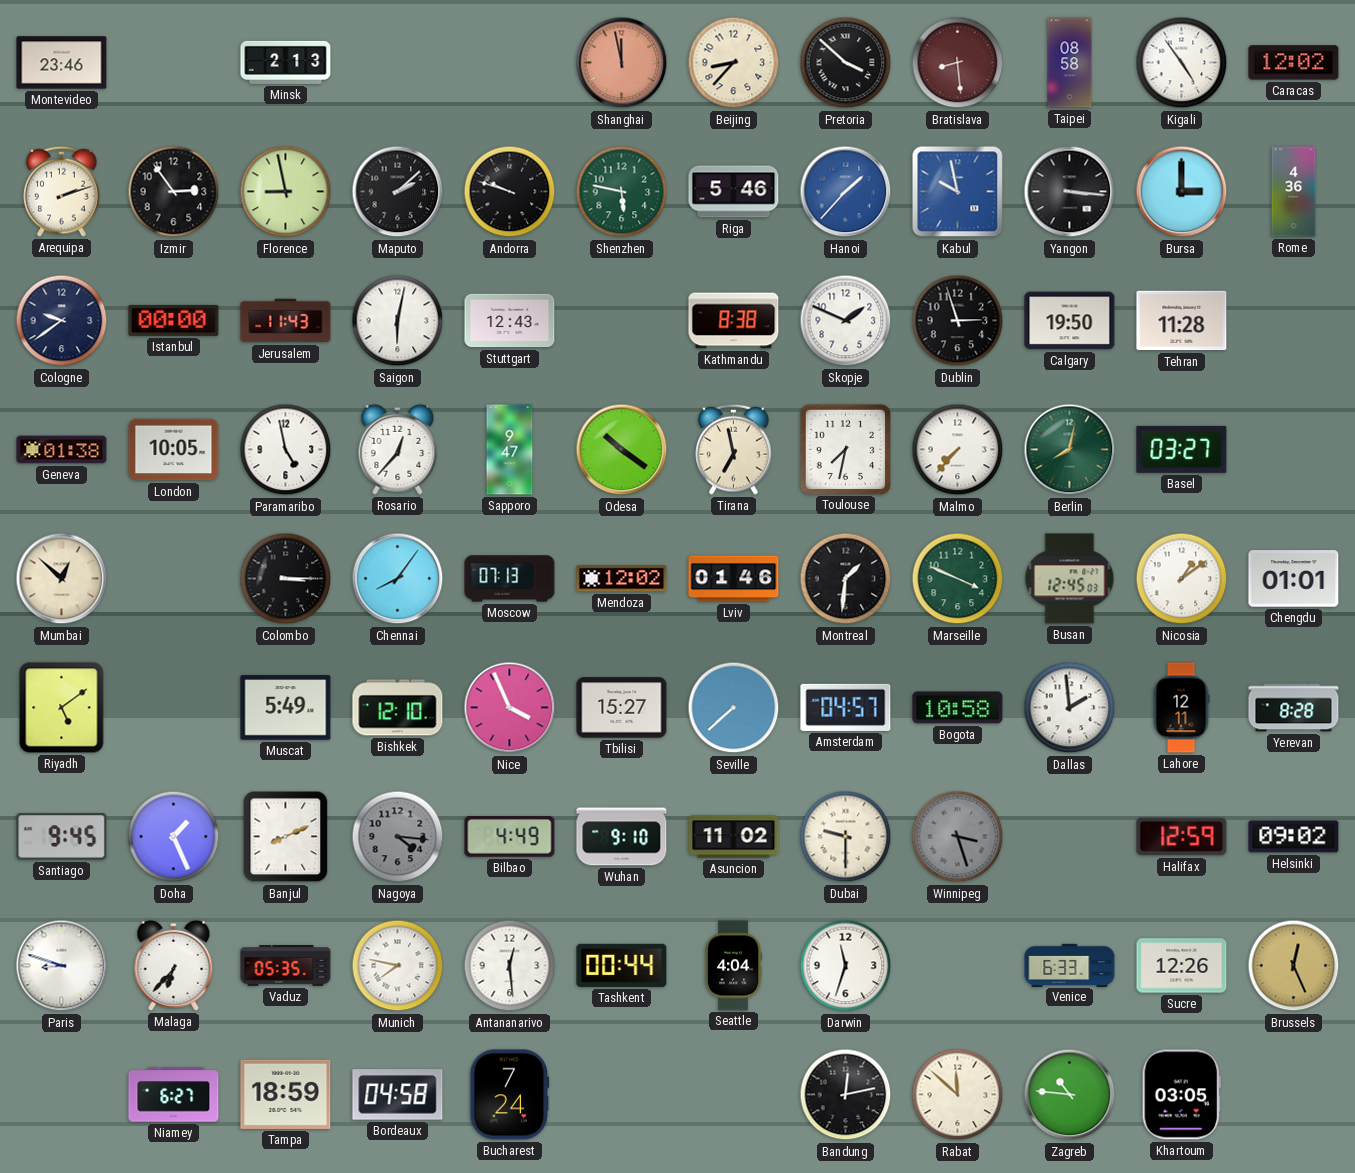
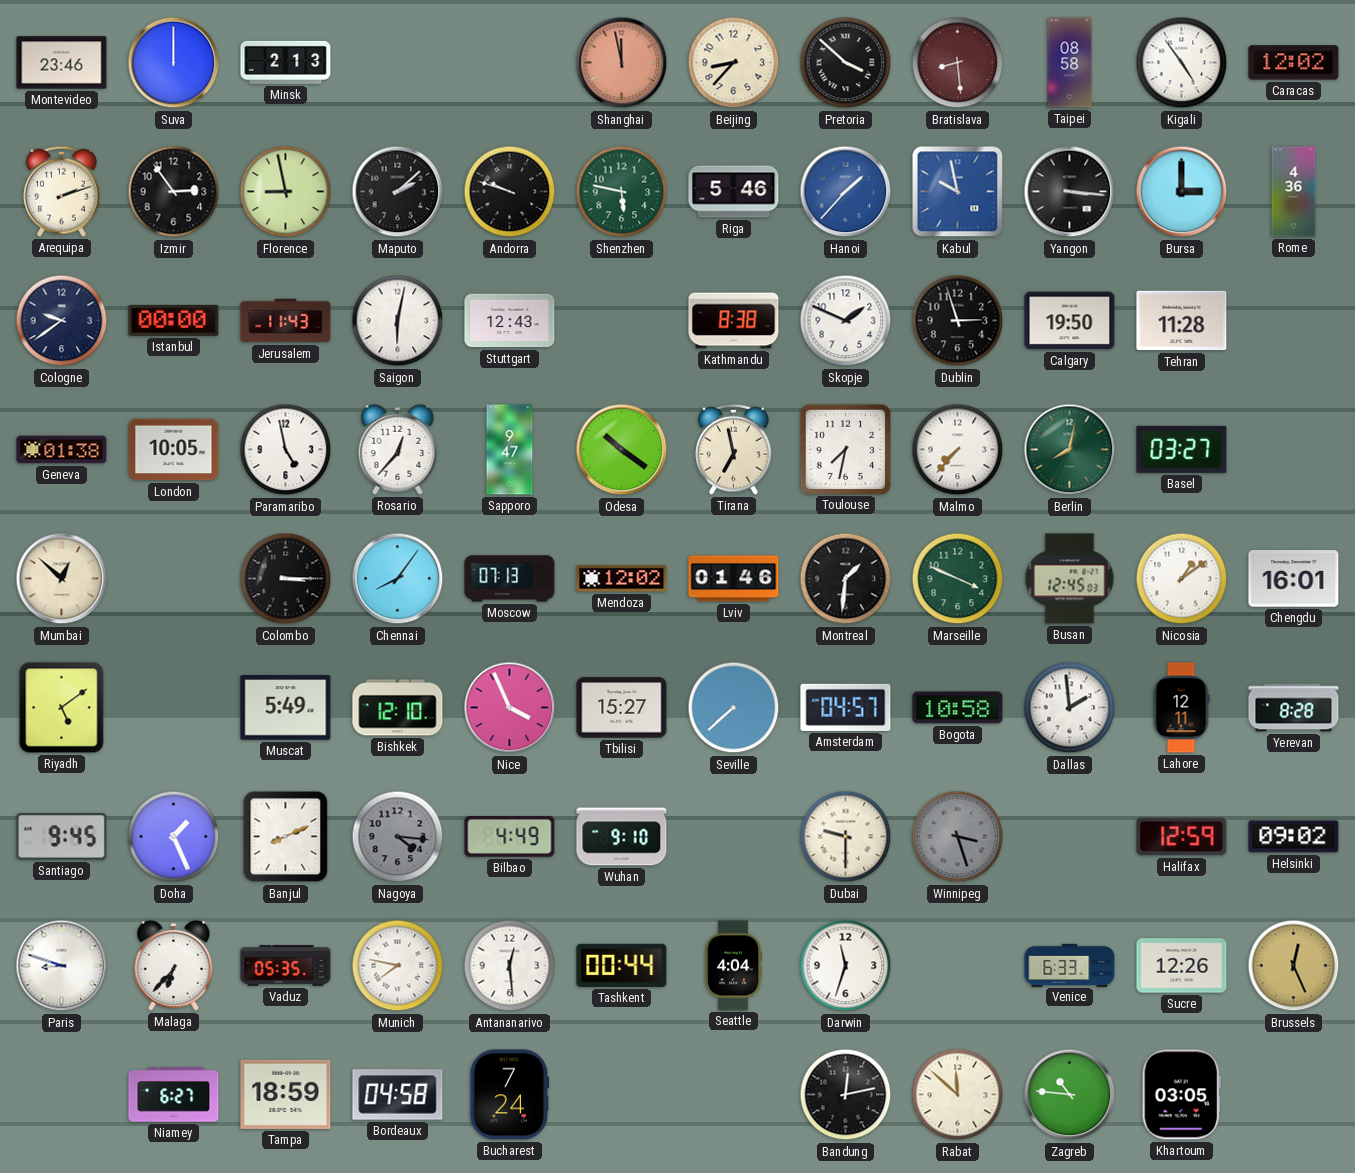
Suva: none -> 12:00 (174, 63)
Chengdu: 01:01 -> 16:01 (1294, 579)
Asuncion: 11:02 -> none (734, 837)
